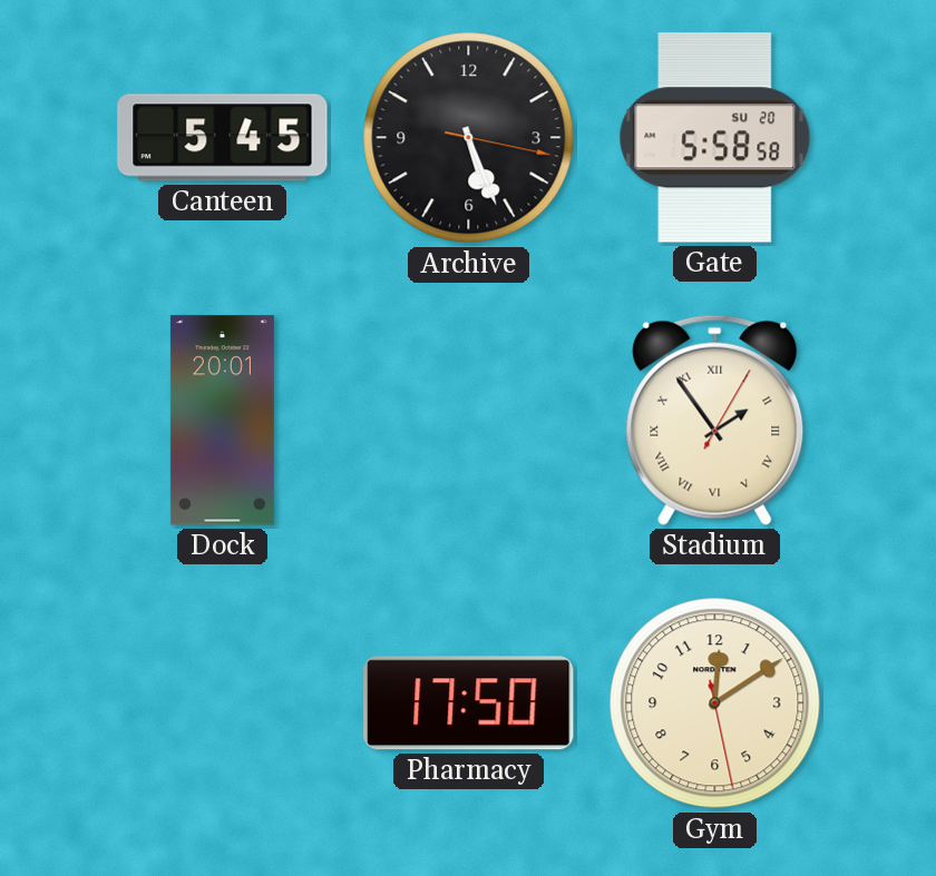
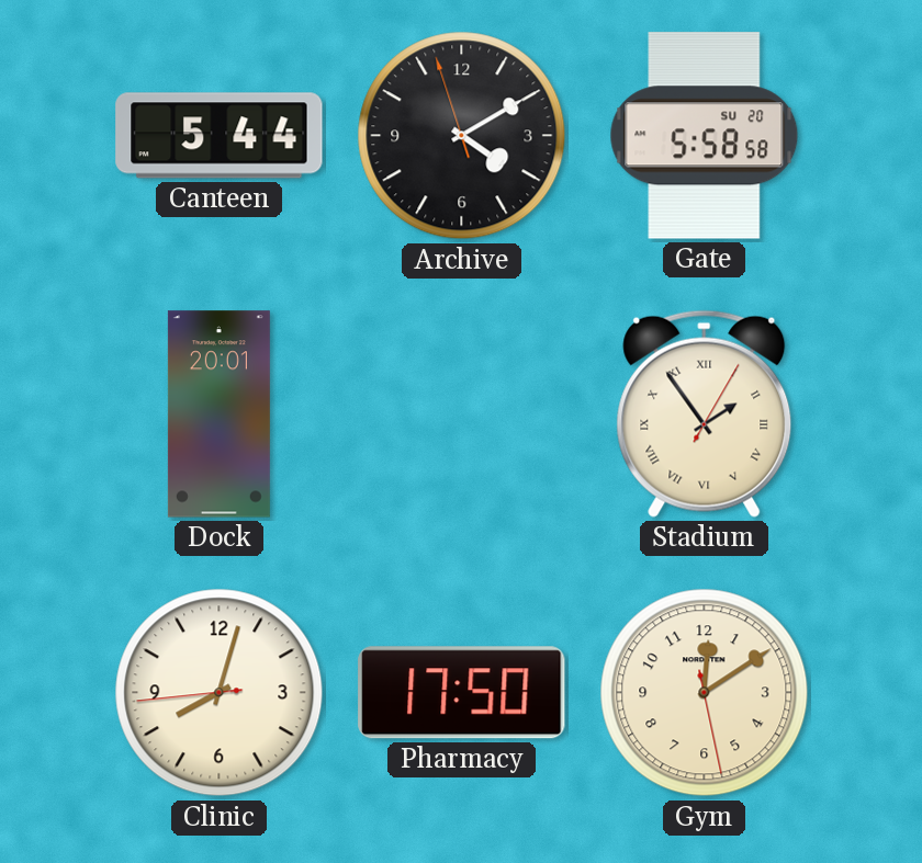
Canteen: 5:45 -> 5:44 (220, 136)
Archive: 5:26 -> 4:09 (462, 136)
Clinic: none -> 8:02 (220, 693)
